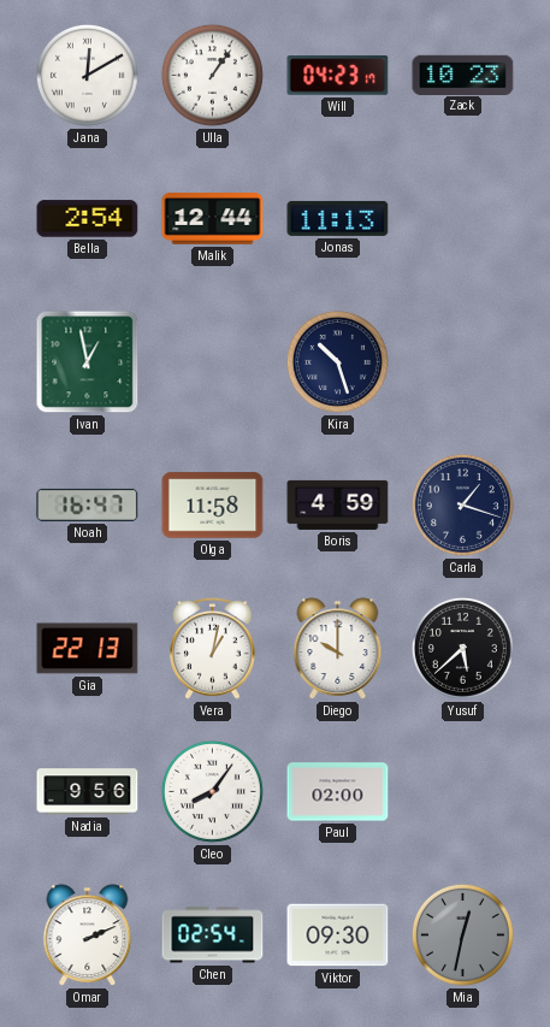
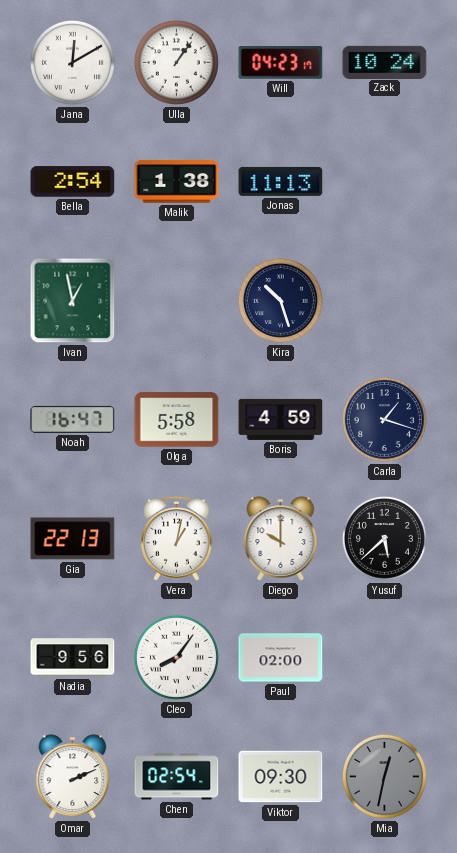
Zack: 10:23 -> 10:24 (385, 62)
Malik: 12:44 -> 1:38 (177, 182)
Olga: 11:58 -> 5:58 (177, 420)
